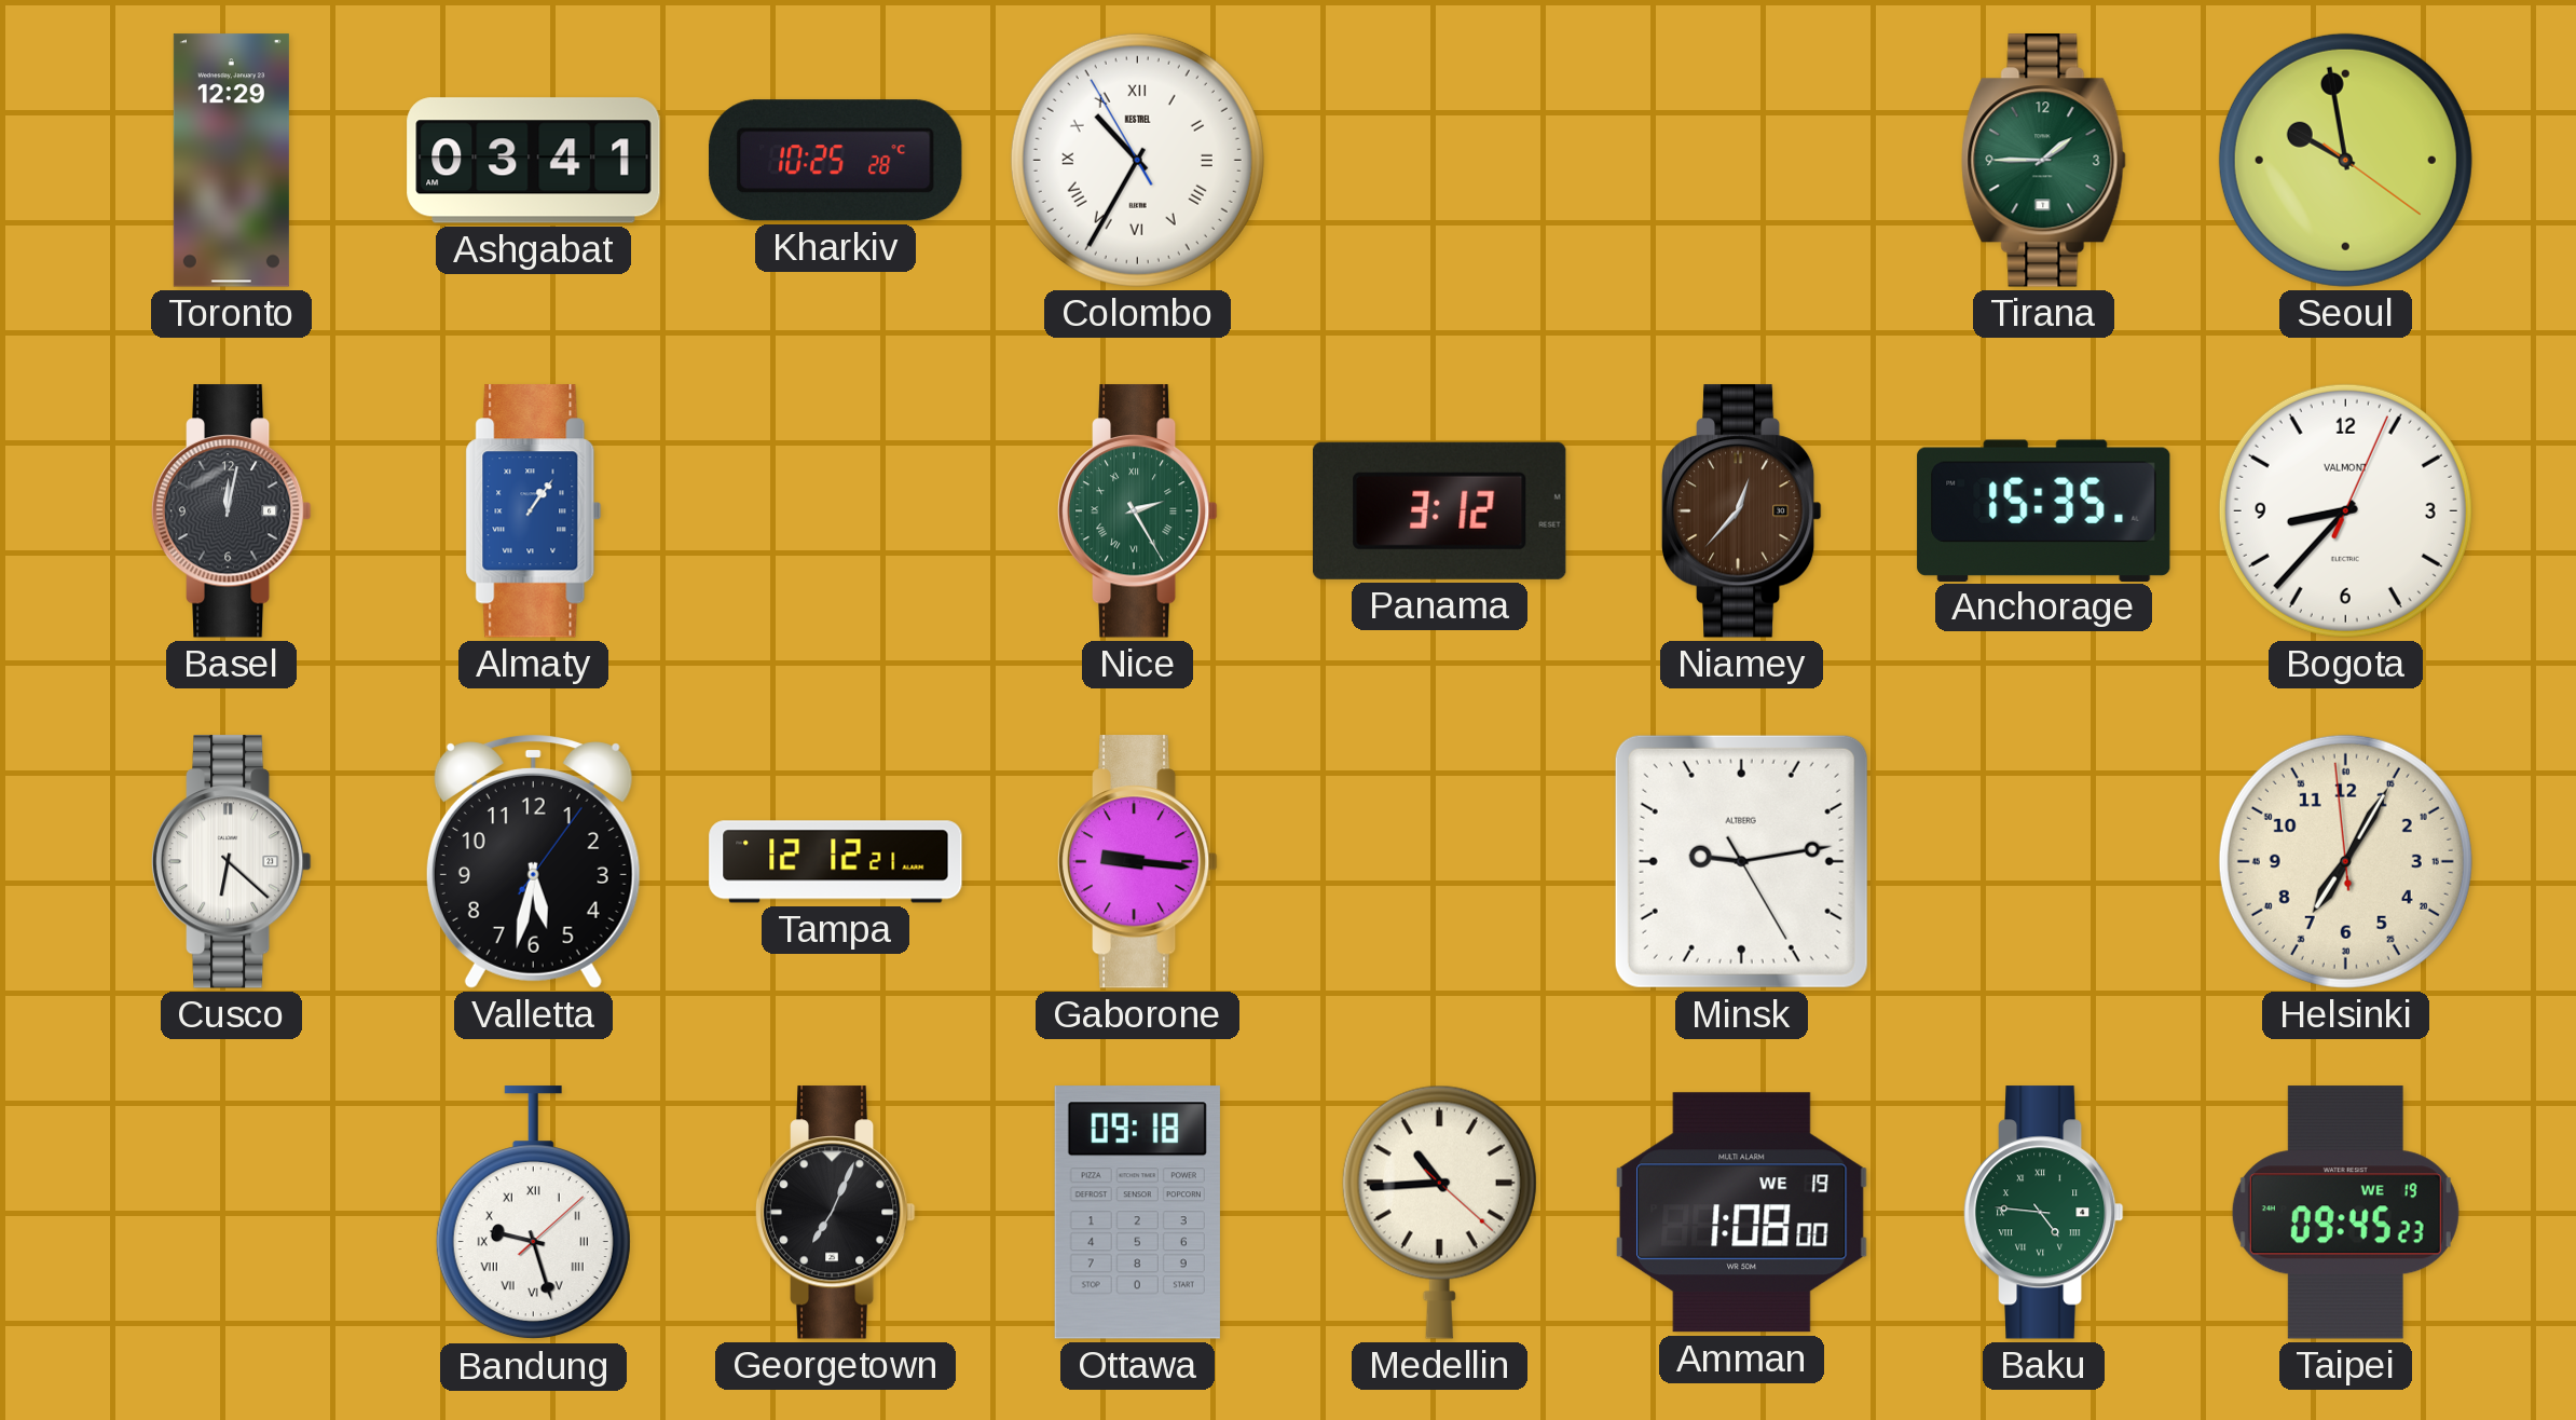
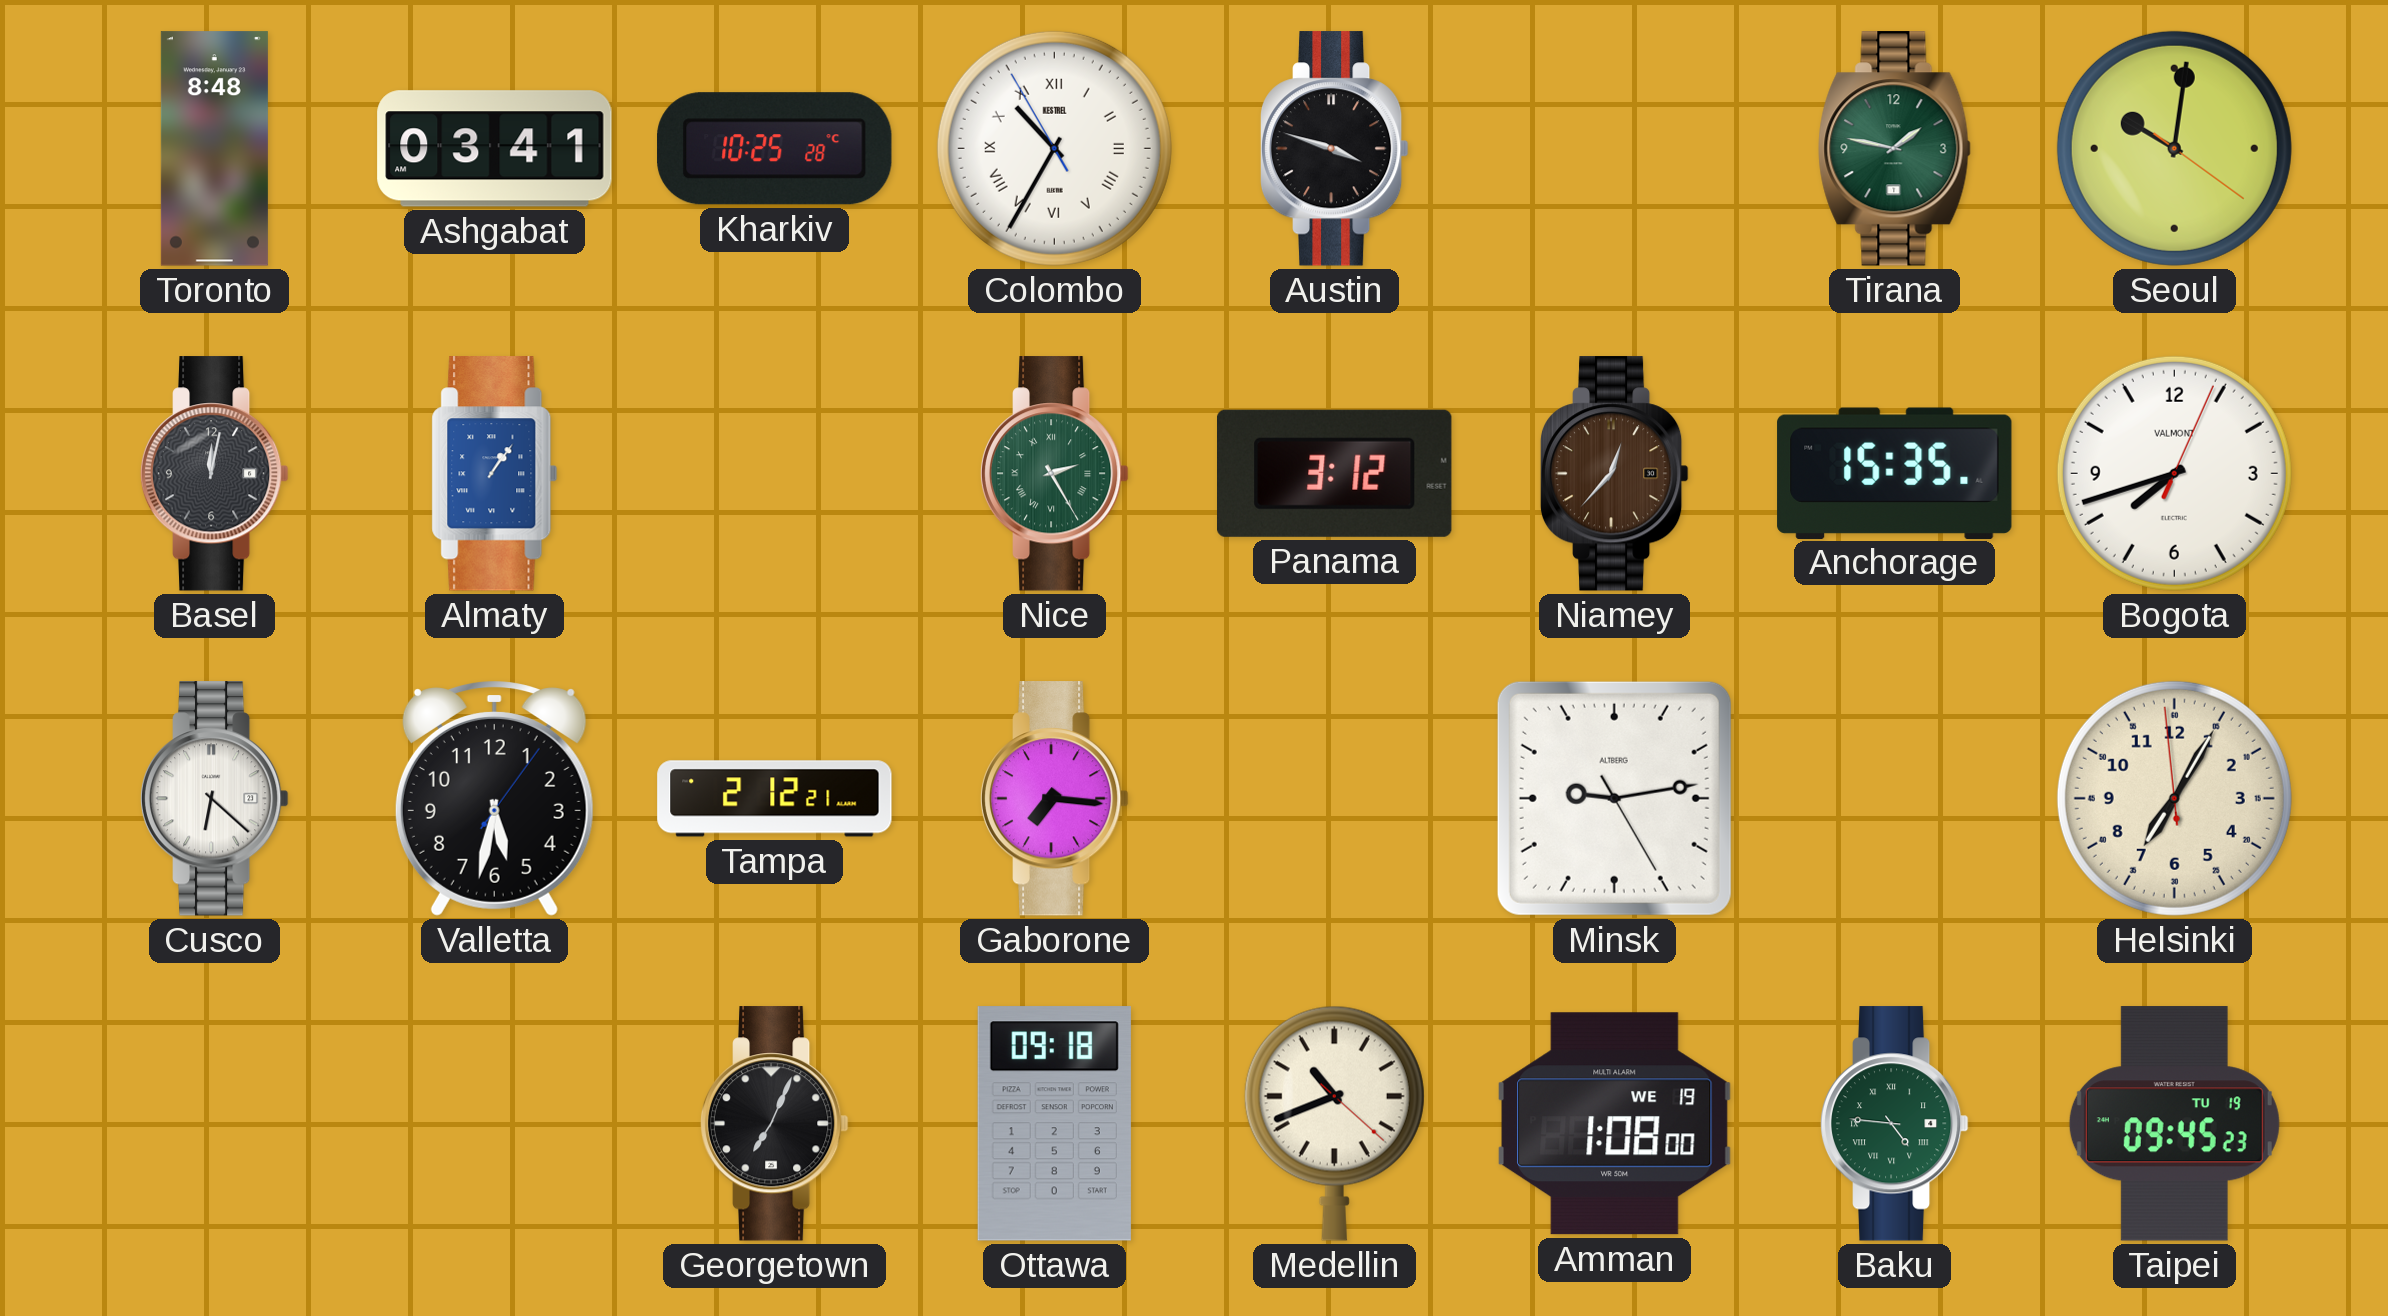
Toronto: 12:29 -> 8:48 (214, 149)
Austin: none -> 3:48 (1334, 149)
Tirana: 1:45 -> 1:47 (1895, 149)
Seoul: 9:58 -> 10:01 (2174, 148)
Bogota: 8:37 -> 7:42 (2174, 473)
Tampa: 12:12 -> 2:12 (775, 799)
Gaborone: 9:16 -> 7:16 (1054, 799)
Bandung: 9:27 -> none (533, 1213)
Medellin: 10:44 -> 10:41 (1334, 1123)
Taipei date: WE 19 -> TU 19 (2174, 1124)
